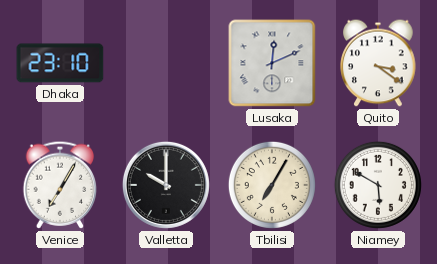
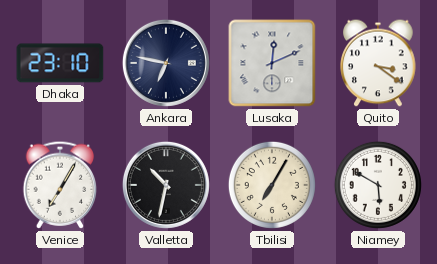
Ankara: none -> 6:47 (166, 63)
Valletta: 10:00 -> 10:32 (166, 185)
